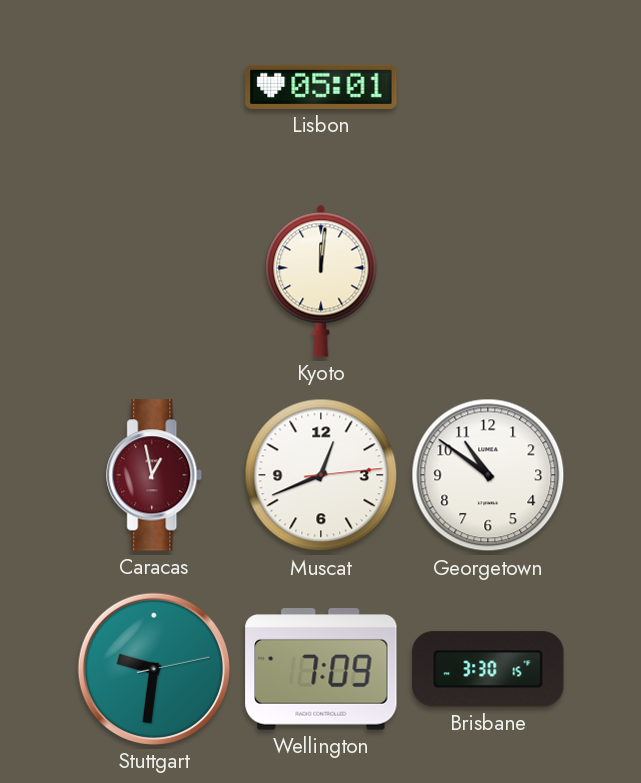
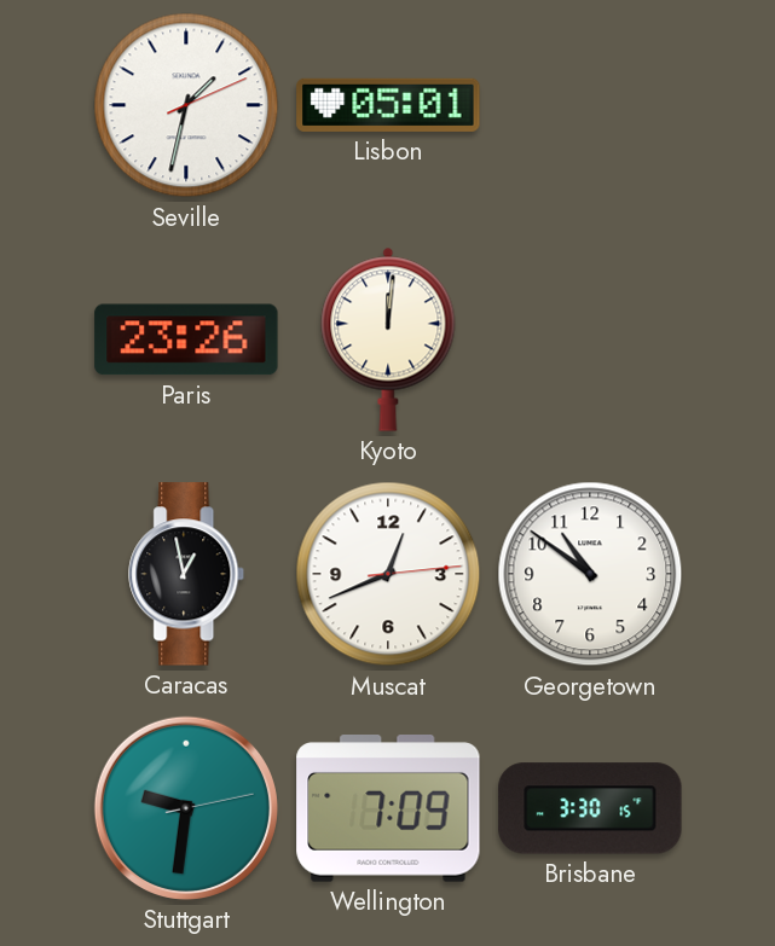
Seville: none -> 1:32 (186, 105)
Paris: none -> 23:26 (186, 339)
Caracas dial: burgundy -> black (187, 574)
